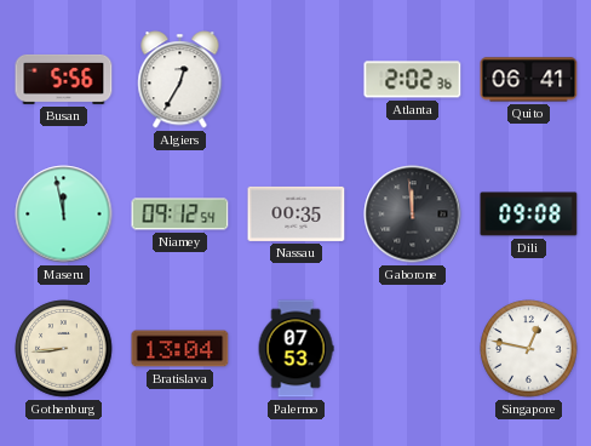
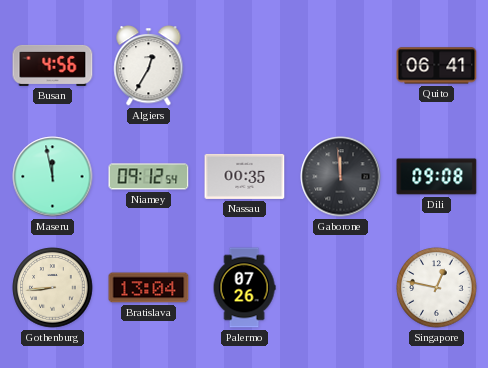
Busan: 5:56 -> 4:56 (53, 65)
Atlanta: 2:02 -> none (413, 80)
Palermo: 07:53 -> 07:26 (244, 288)
